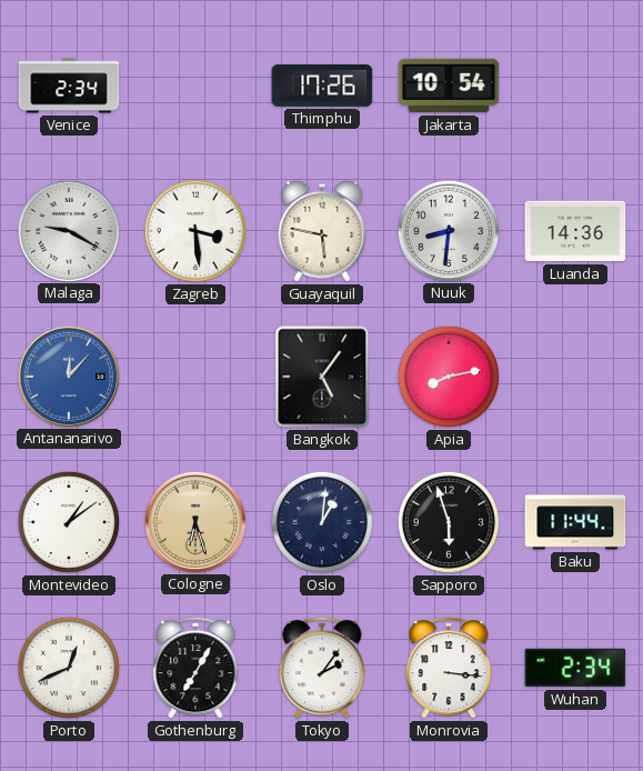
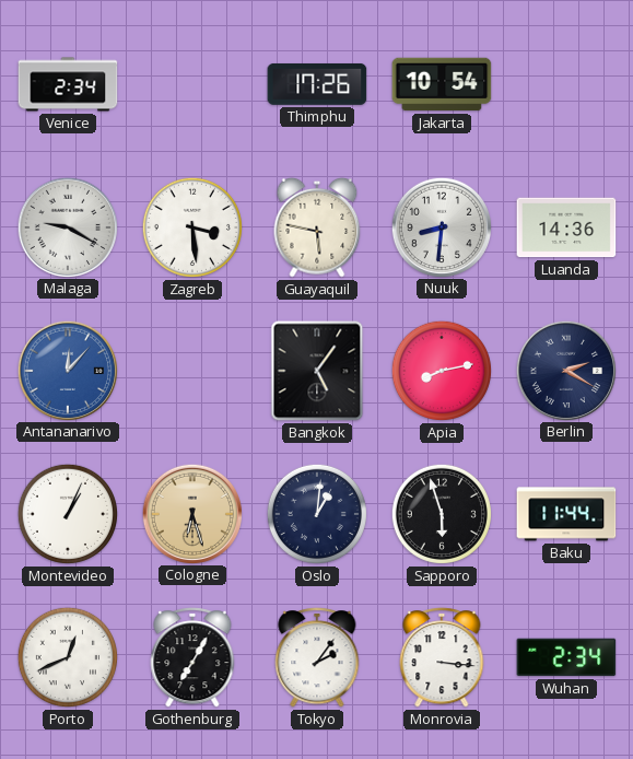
Berlin: none -> 2:20 (565, 370)
Montevideo: 1:09 -> 1:04 (68, 514)
